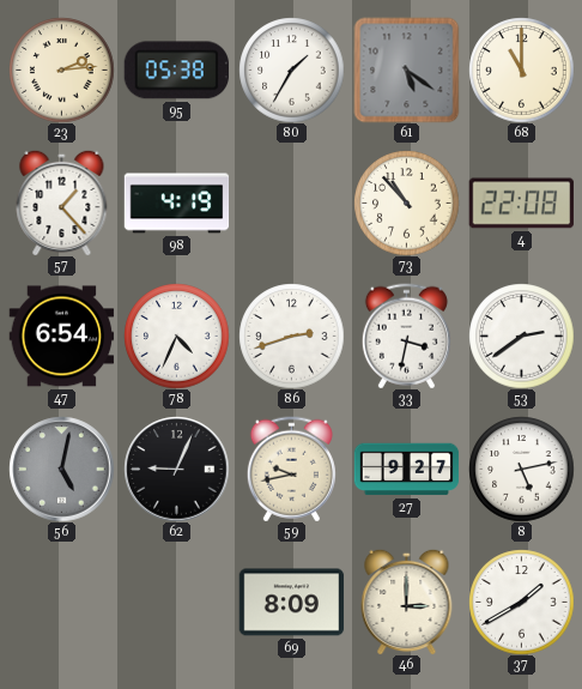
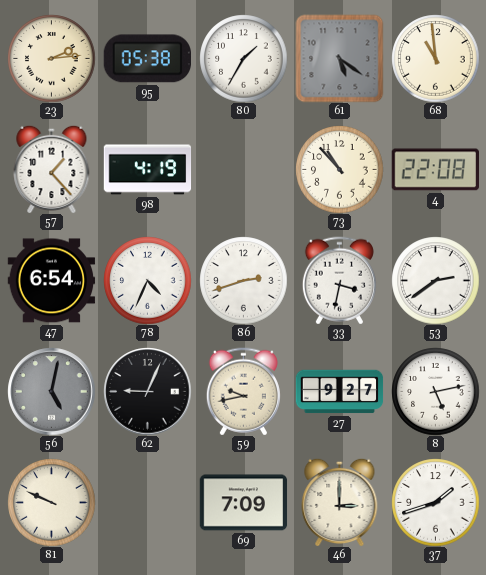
68: 11:00 -> 10:59 (435, 58)
81: none -> 9:49 (51, 502)
69: 8:09 -> 7:09 (243, 503)
37: 1:40 -> 1:42 (435, 502)
